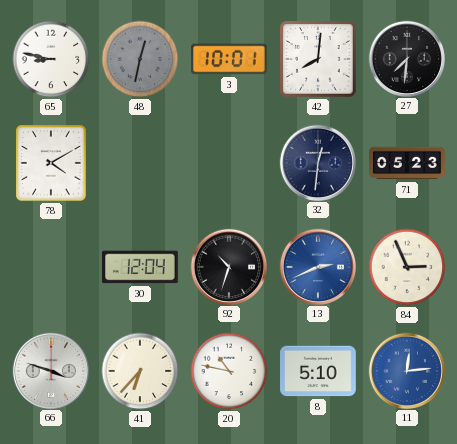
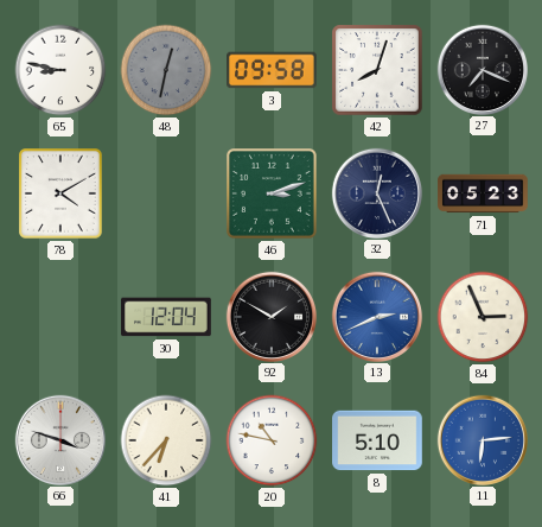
3: 10:01 -> 09:58 (272, 70)
42: 8:01 -> 8:03 (377, 70)
27: 7:31 -> 7:19 (482, 69)
46: none -> 3:12 (273, 195)
32: 12:31 -> 12:26 (376, 192)
92: 10:33 -> 1:50 (270, 316)
11: 12:14 -> 6:14 (482, 439)
